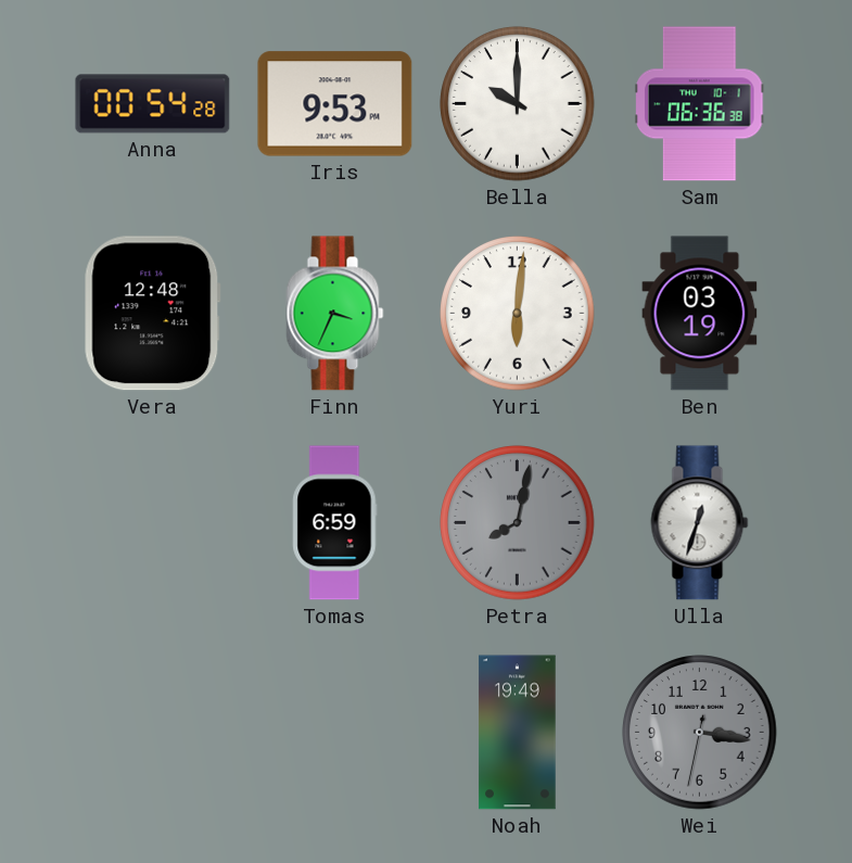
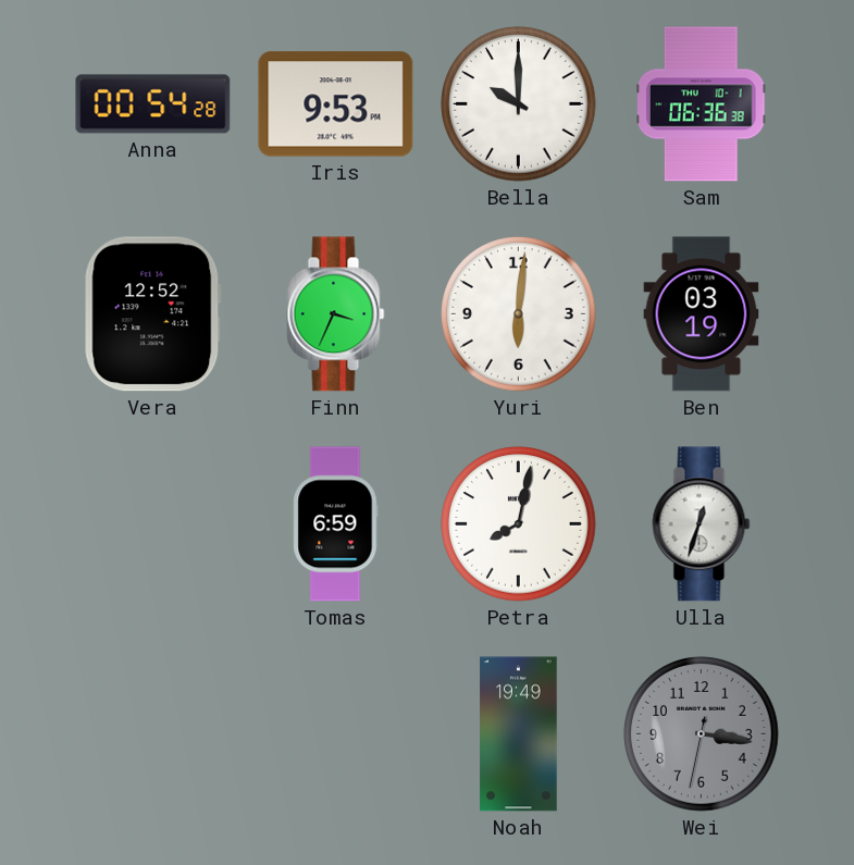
Vera: 12:48 -> 12:52 (153, 314)
Petra dial: grey -> white (519, 524)
